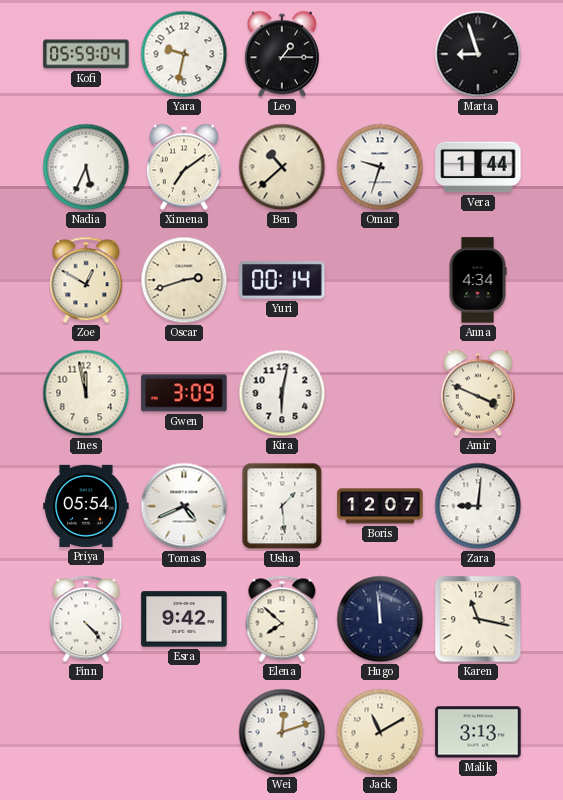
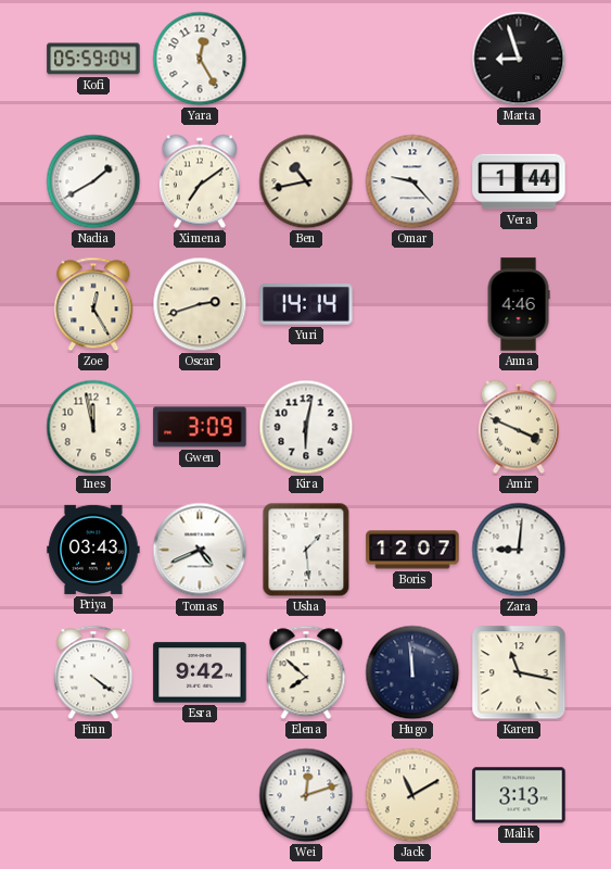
Yara: 9:32 -> 12:25 (200, 59)
Leo: 1:15 -> none (282, 54)
Nadia: 5:34 -> 1:40 (93, 181)
Ben: 10:38 -> 10:43 (306, 181)
Omar: 9:33 -> 9:23 (412, 181)
Zoe: 12:50 -> 12:25 (93, 304)
Yuri: 00:14 -> 14:14 (306, 305)
Anna: 4:34 -> 4:46 (519, 304)
Priya: 05:54 -> 03:43 (93, 550)
Finn: 4:23 -> 4:21 (93, 672)
